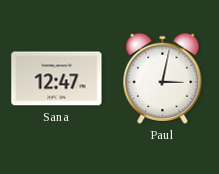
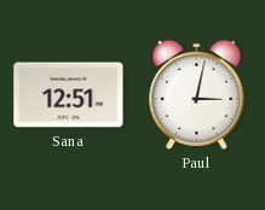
Sana: 12:47 -> 12:51 (69, 95)
